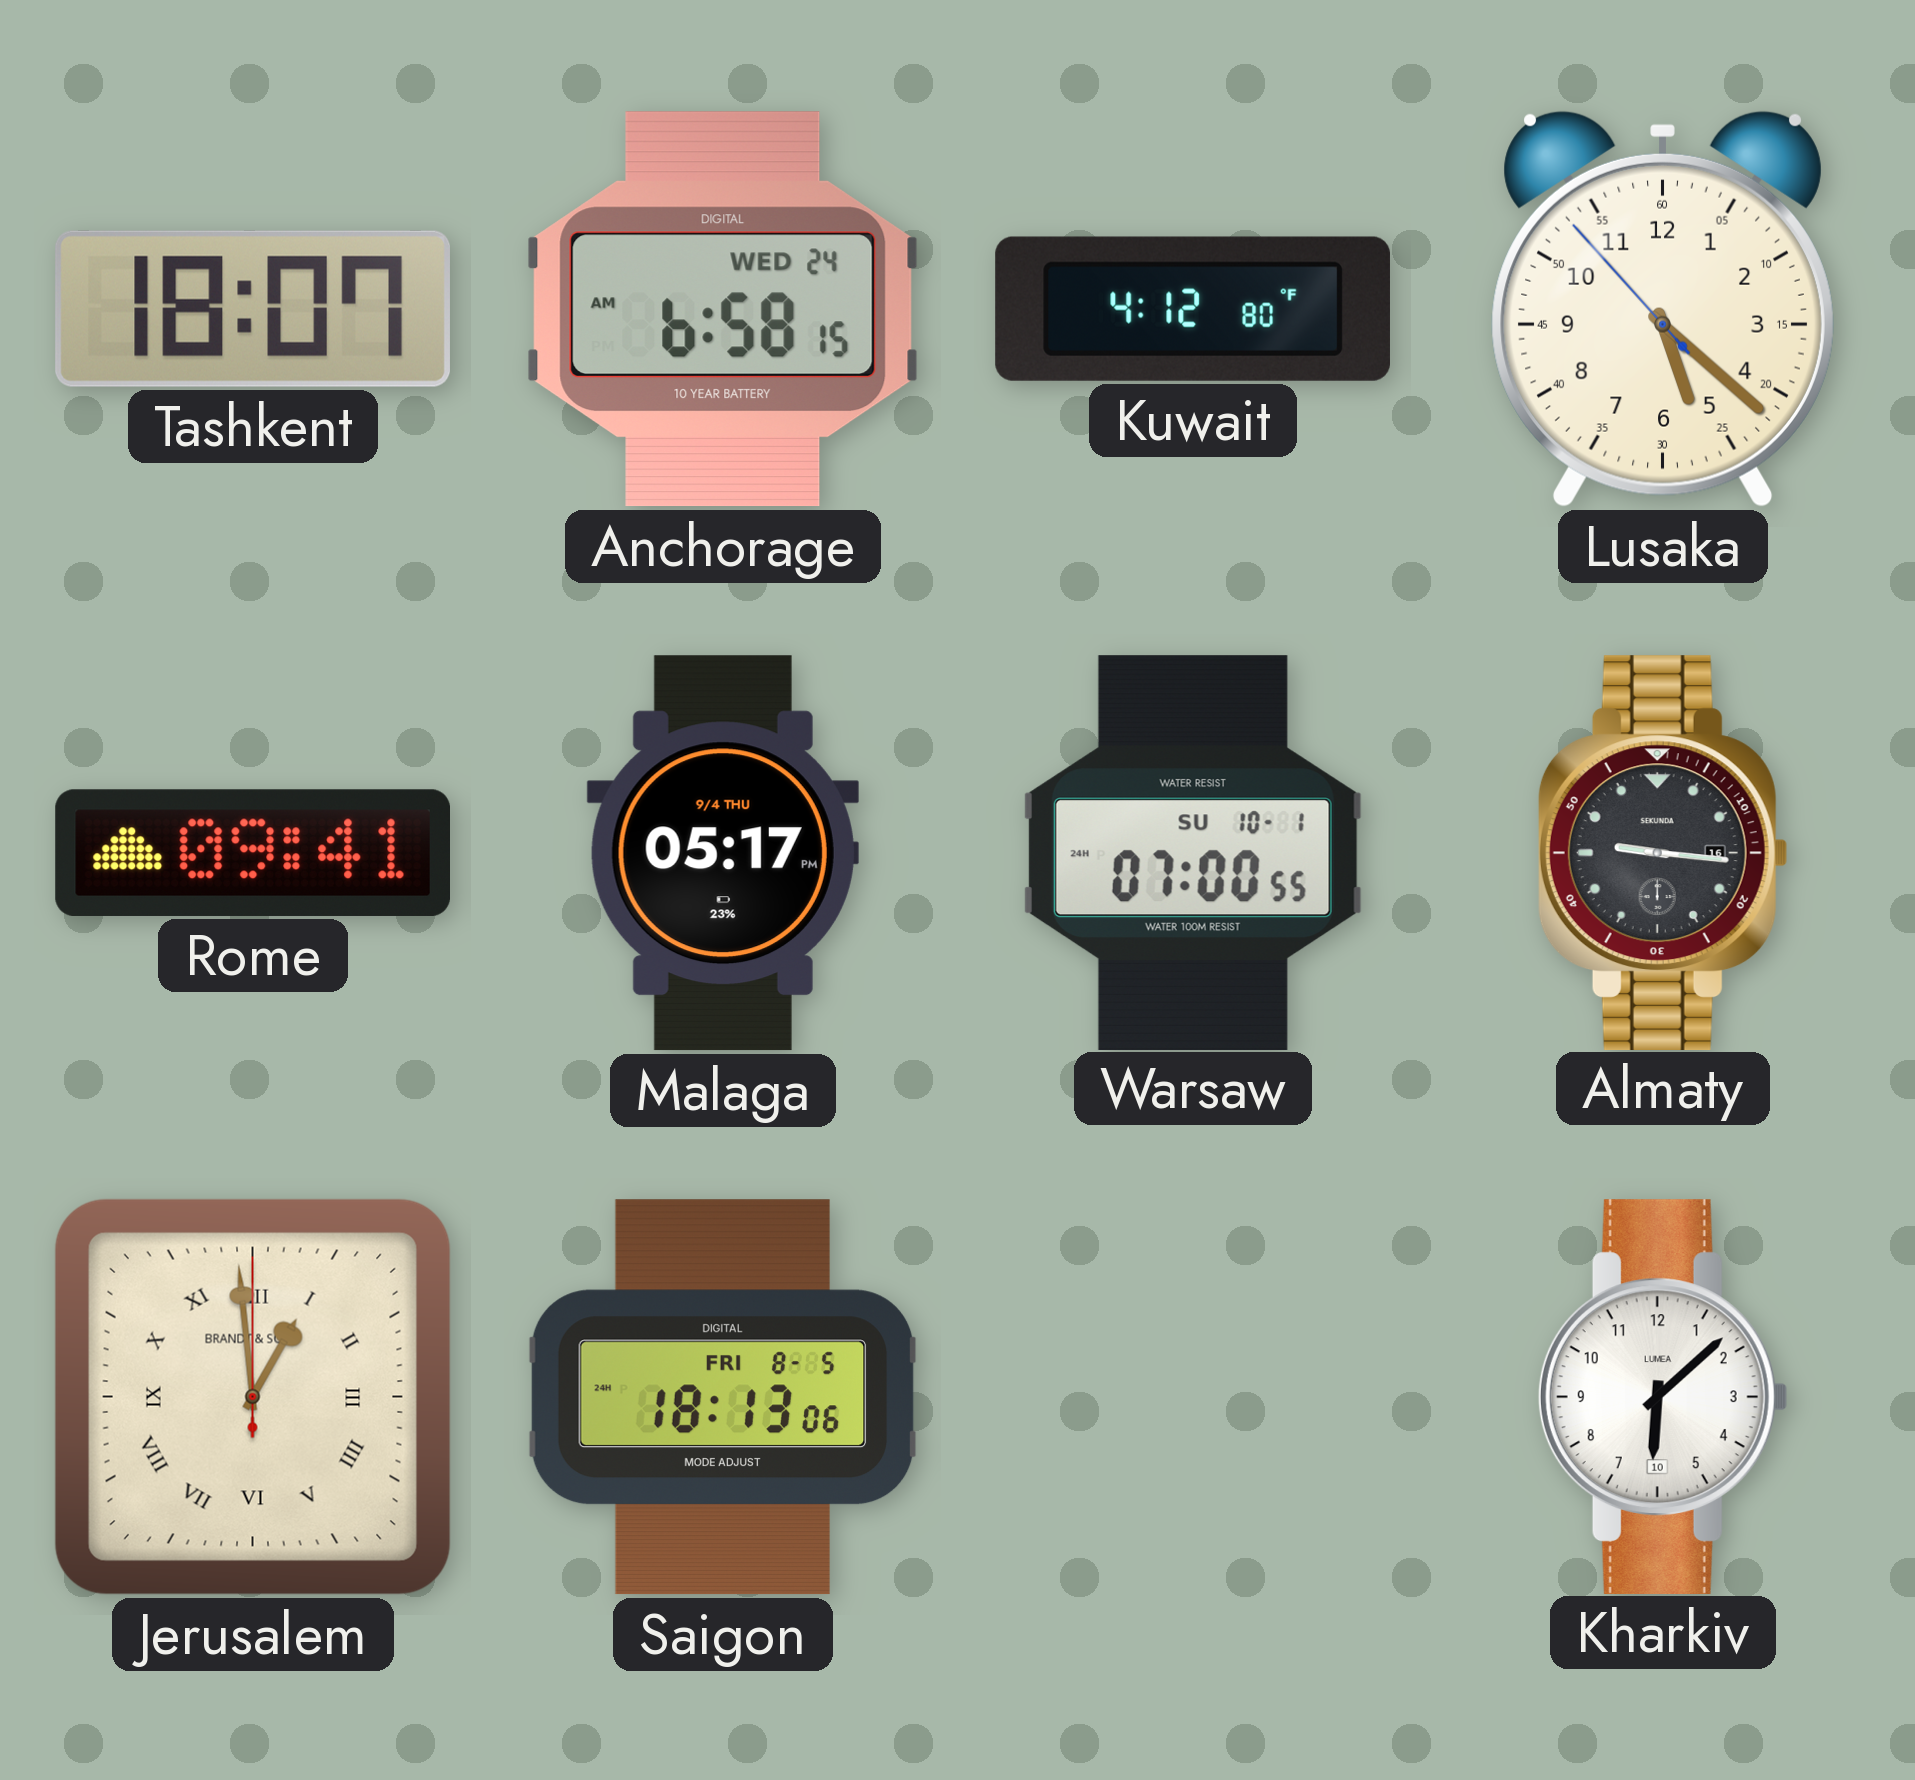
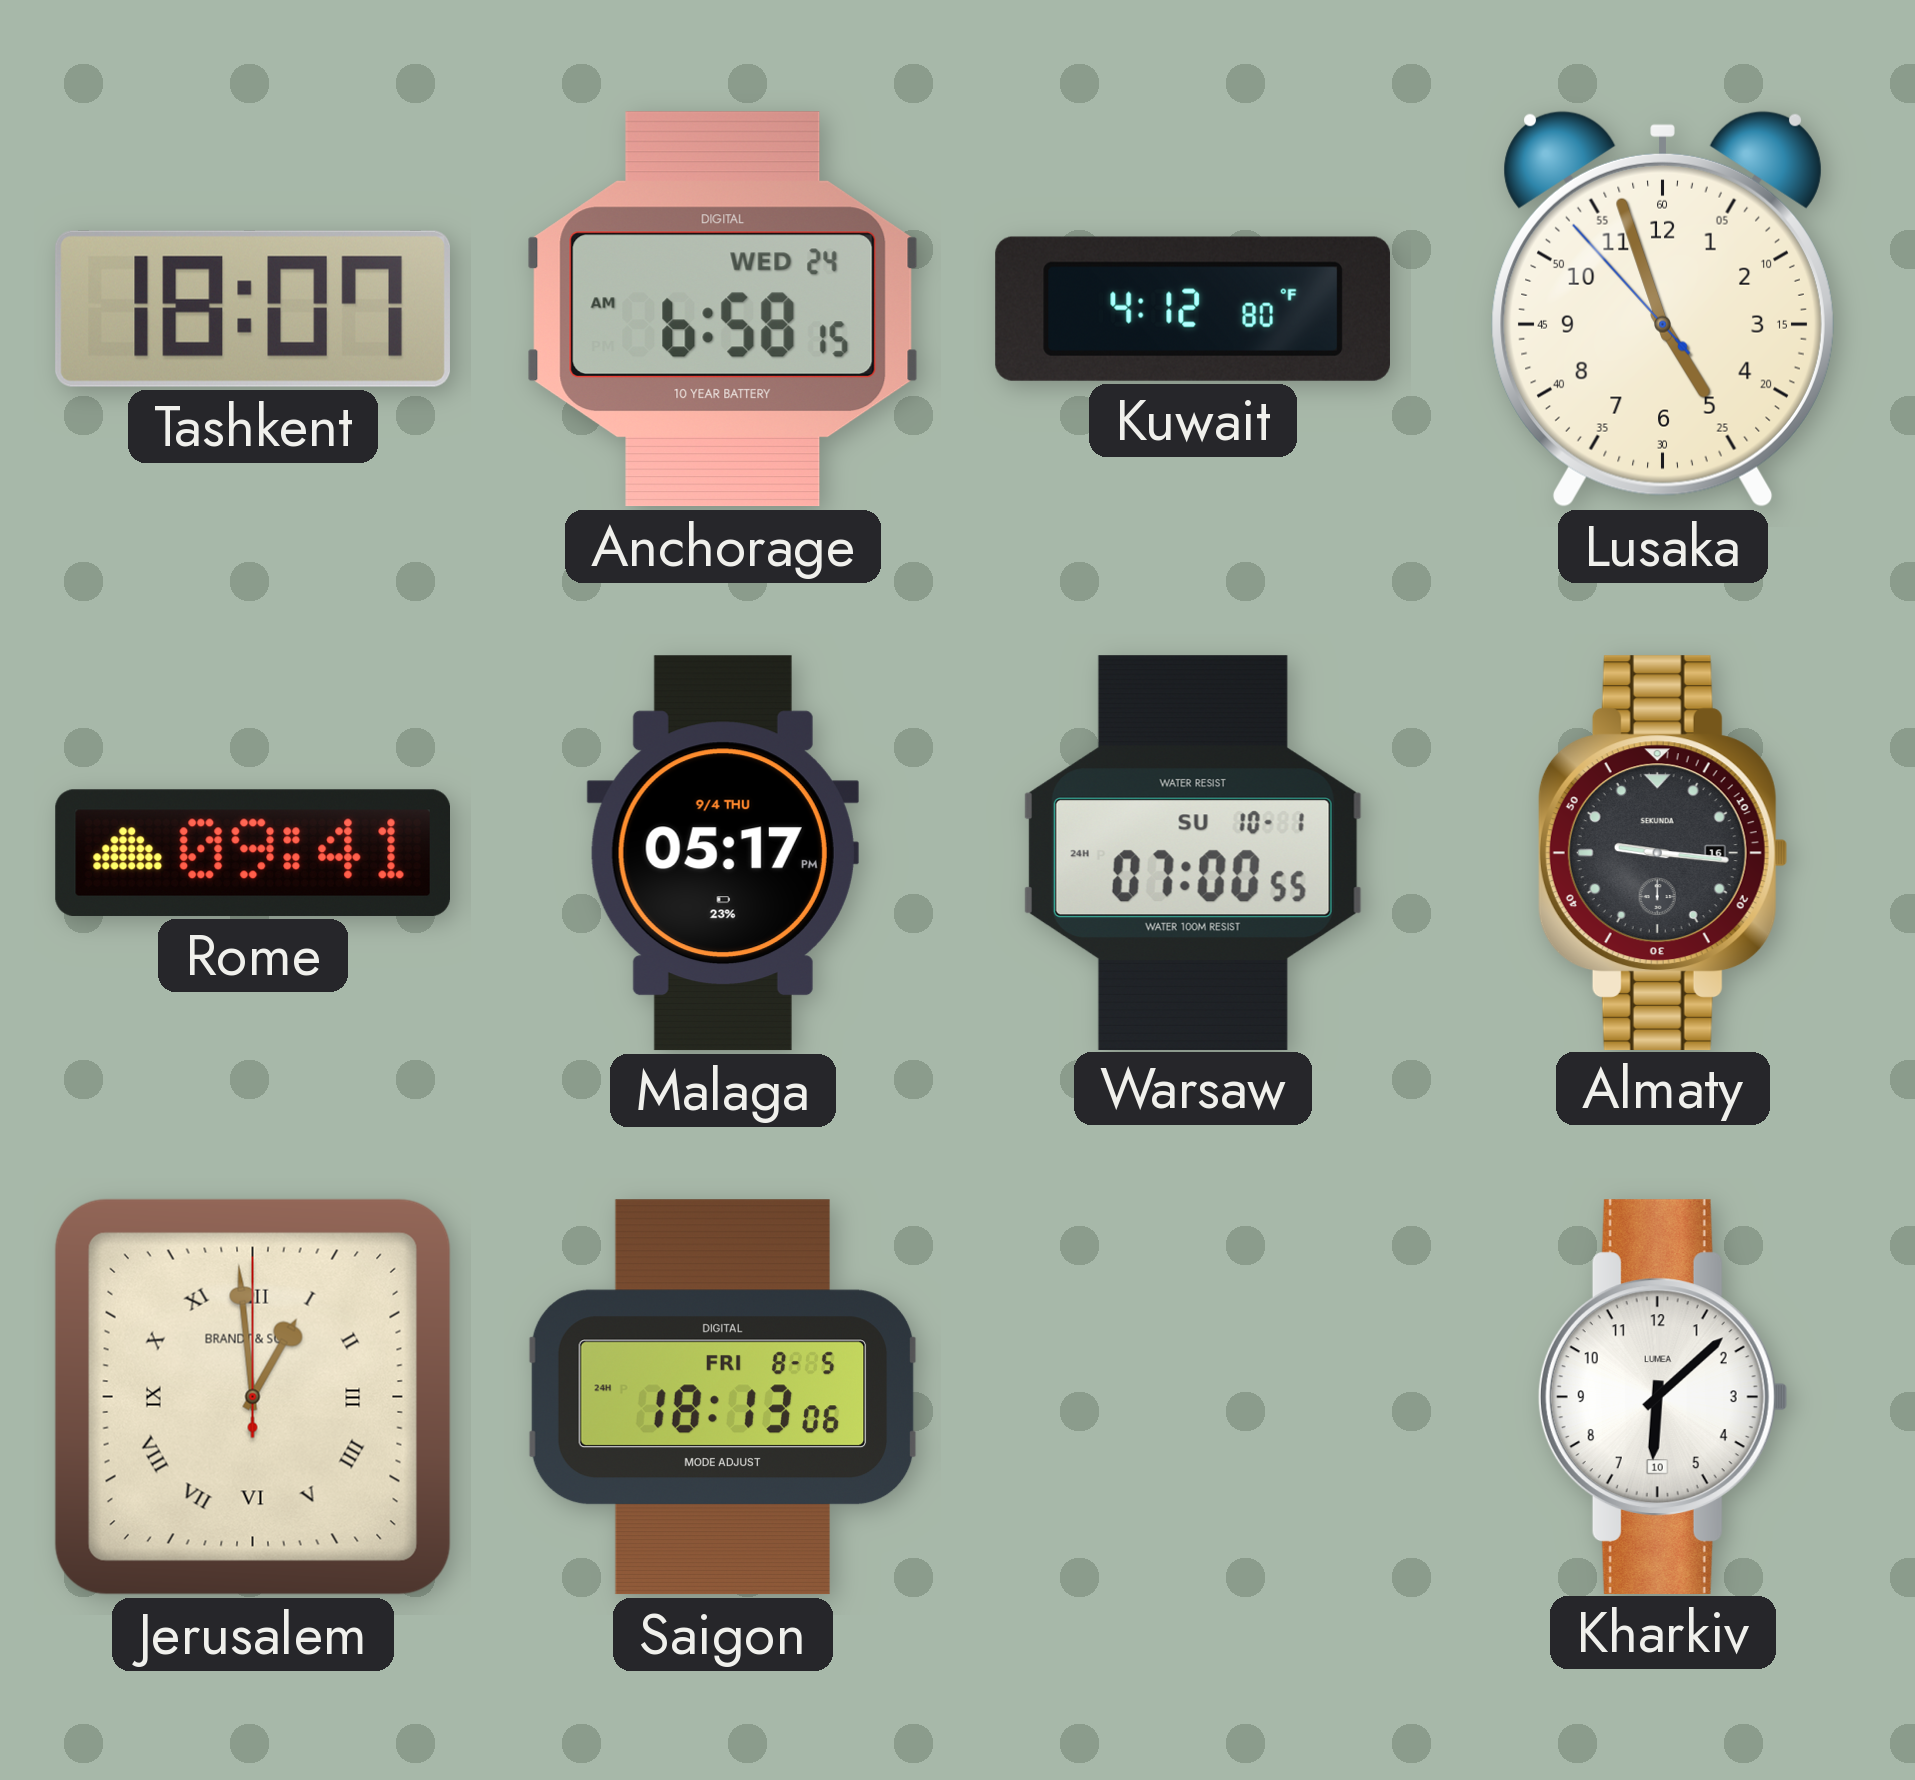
Lusaka: 5:21 -> 4:56 (1663, 309)
